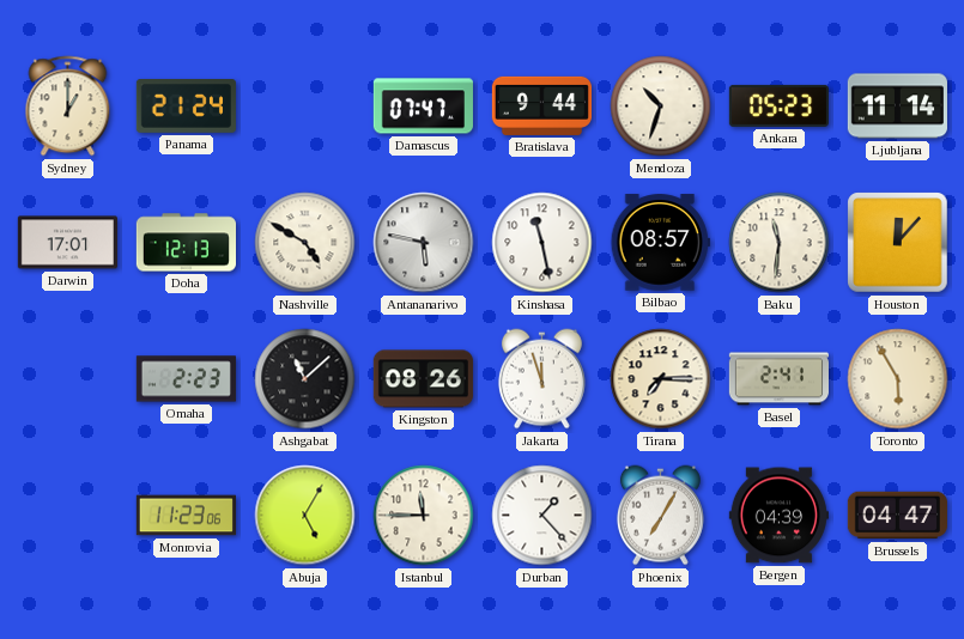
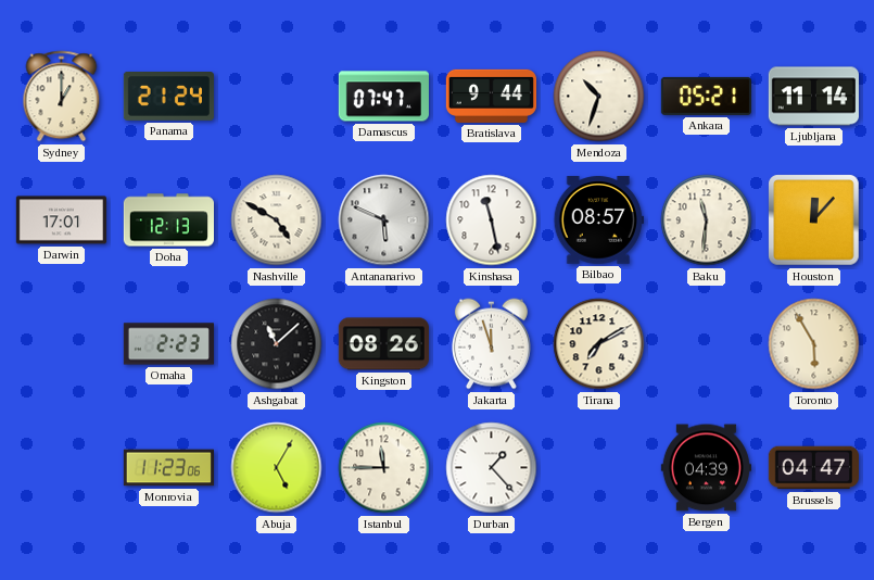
Ankara: 05:23 -> 05:21 (706, 96)
Antananarivo: 5:47 -> 5:49 (384, 220)
Tirana: 7:15 -> 7:10 (599, 344)
Basel: 2:41 -> none (778, 379)
Phoenix: 7:05 -> none (660, 516)
